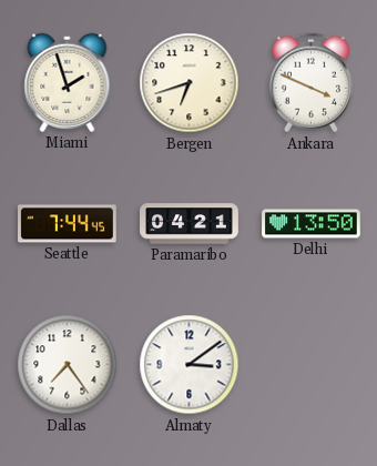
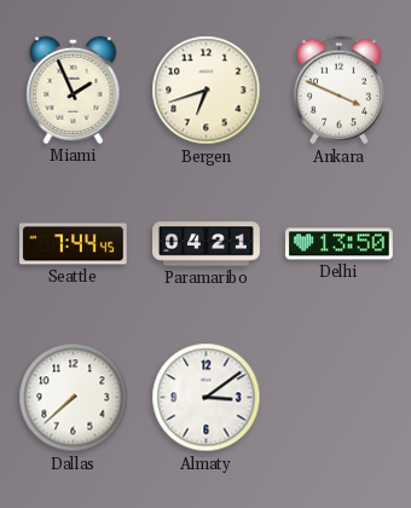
Miami: 1:57 -> 1:56 (74, 90)
Dallas: 7:24 -> 7:38 (74, 398)
